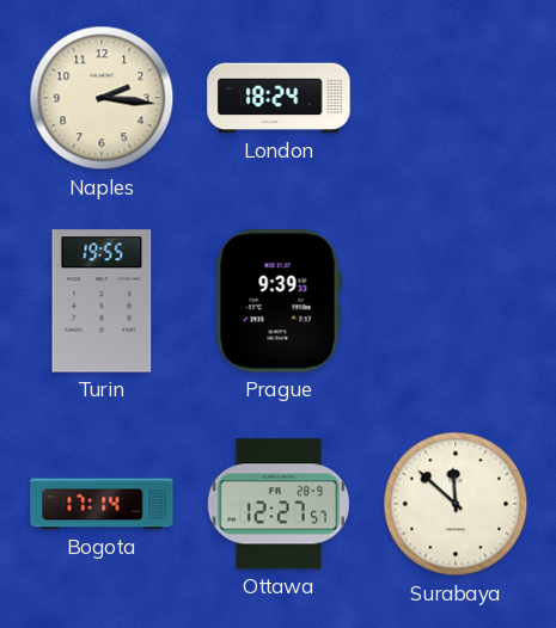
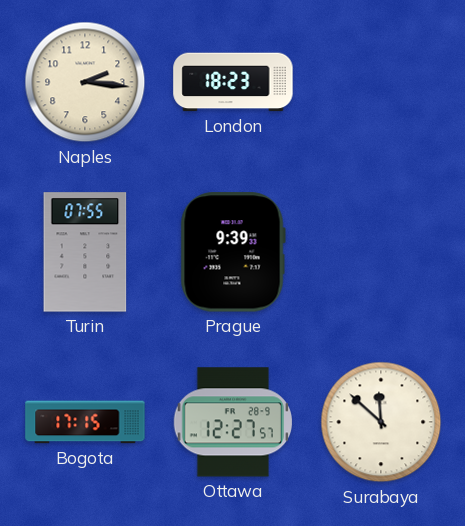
London: 18:24 -> 18:23 (233, 82)
Turin: 19:55 -> 07:55 (85, 252)
Bogota: 17:14 -> 17:15 (85, 422)
